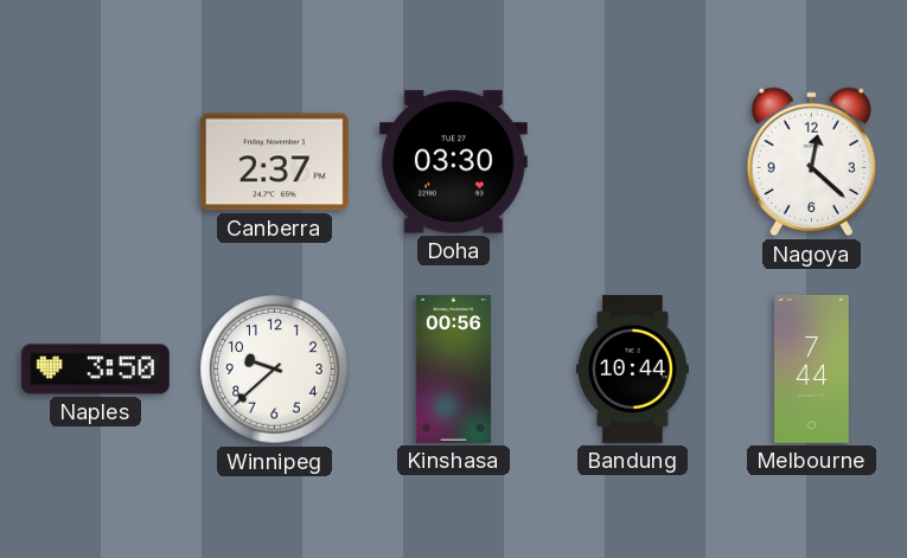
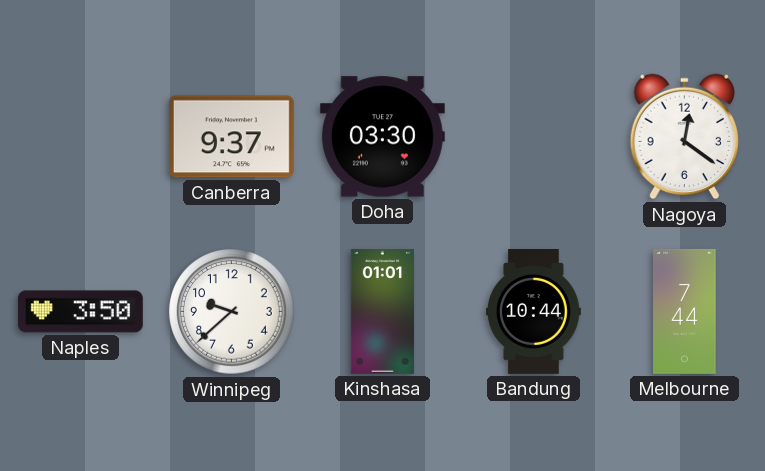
Canberra: 2:37 -> 9:37 (231, 137)
Nagoya: 12:22 -> 12:21 (684, 137)
Kinshasa: 00:56 -> 01:01 (382, 311)
